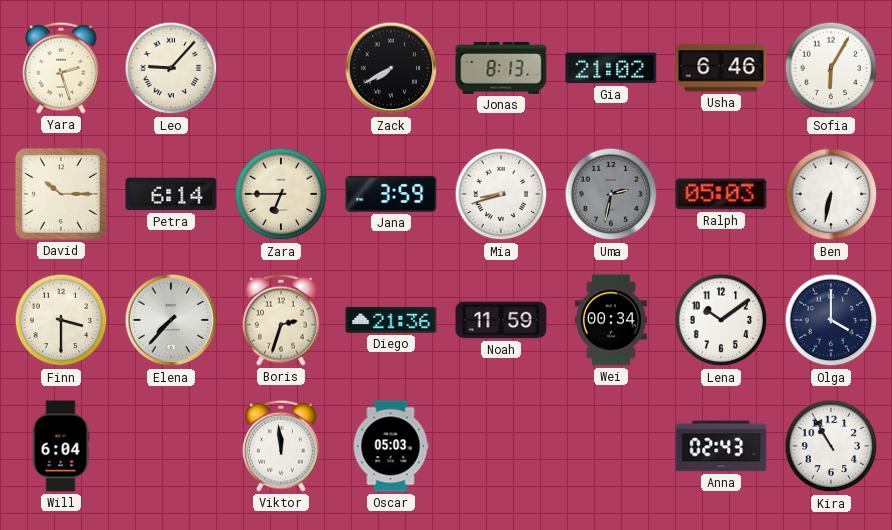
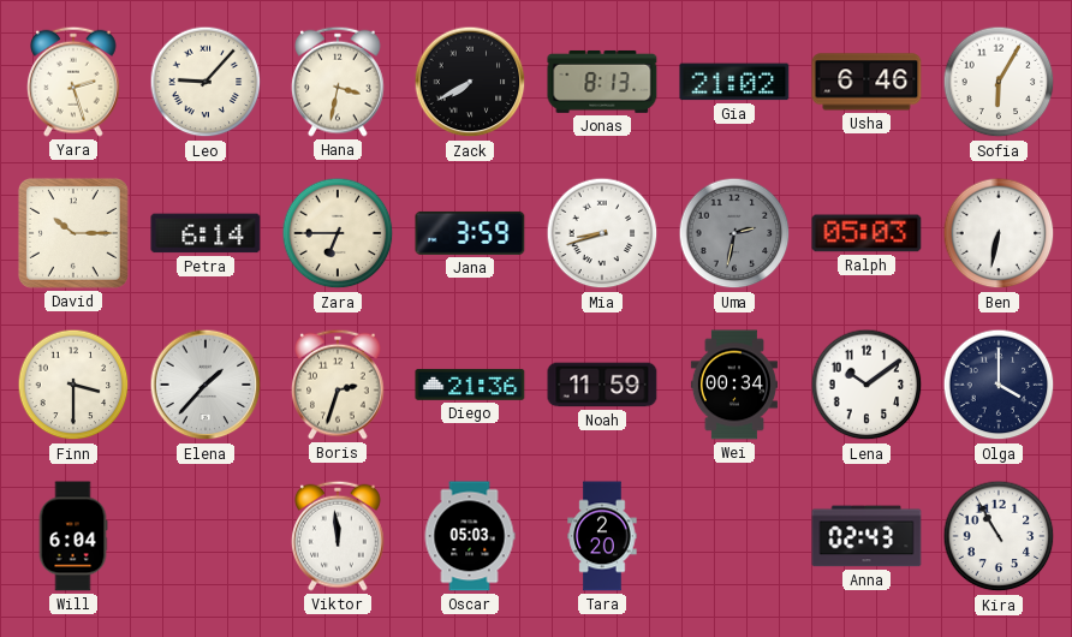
Hana: none -> 3:32 (339, 82)
Elena: 7:37 -> 1:37 (206, 385)
Tara: none -> 2:20 (602, 536)
